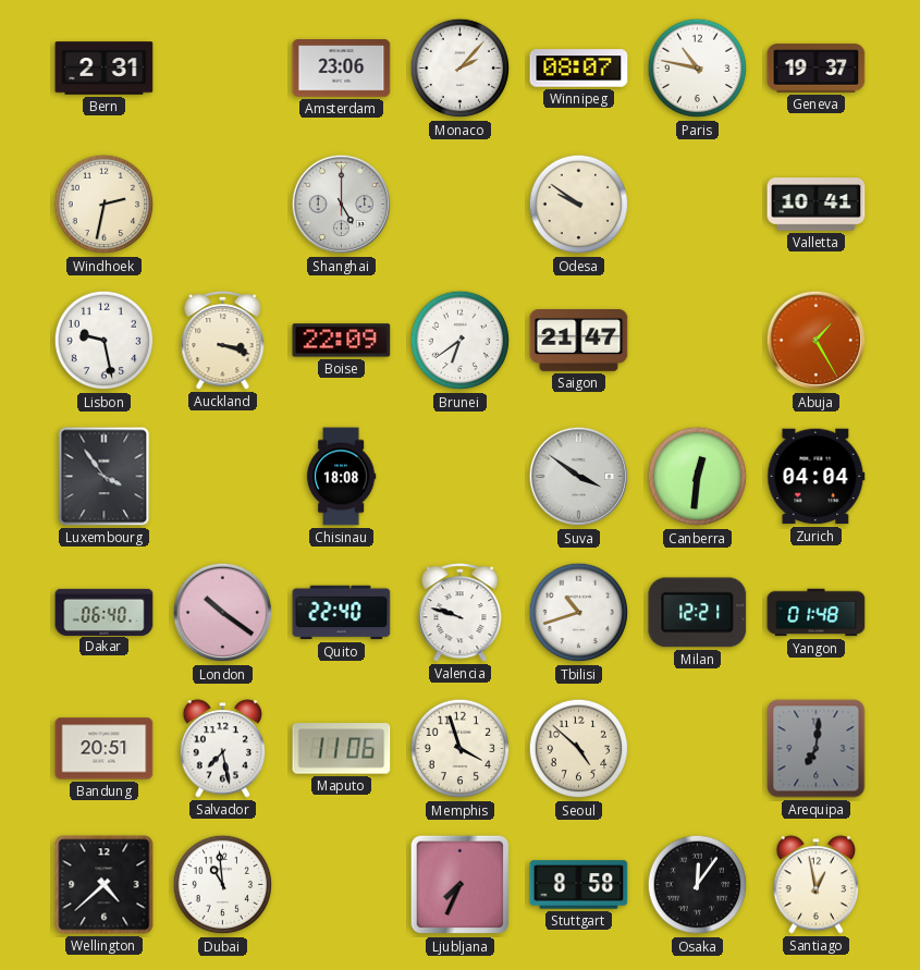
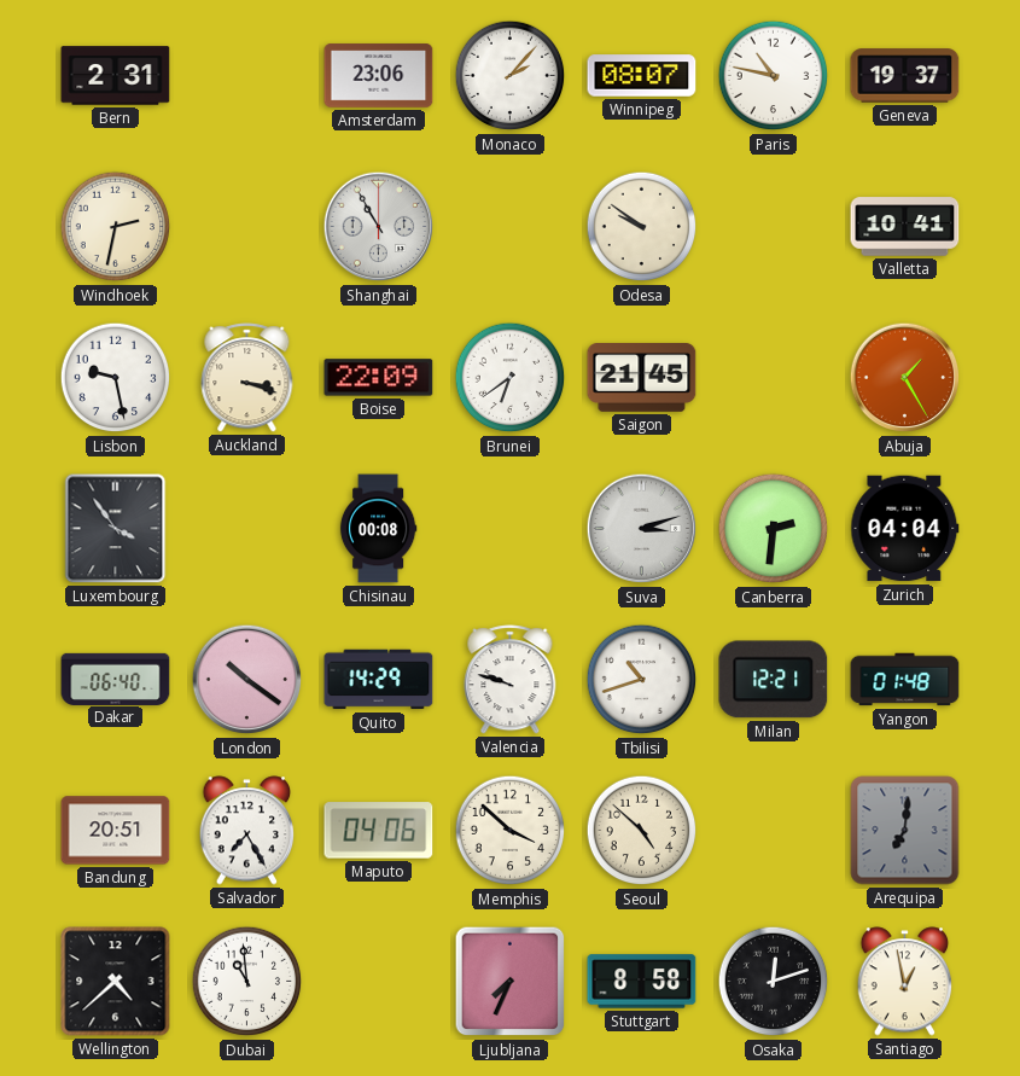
Shanghai: 5:00 -> 10:55 (379, 227)
Saigon: 21:47 -> 21:45 (642, 378)
Chisinau: 18:08 -> 00:08 (378, 529)
Suva: 3:51 -> 3:12 (642, 529)
Canberra: 12:31 -> 2:31 (774, 529)
Quito: 22:40 -> 14:29 (379, 680)
Salvador: 7:28 -> 7:25 (247, 831)
Maputo: 11:06 -> 04:06 (379, 831)
Memphis: 3:57 -> 3:52 (511, 831)
Osaka: 12:06 -> 12:12 (774, 982)
